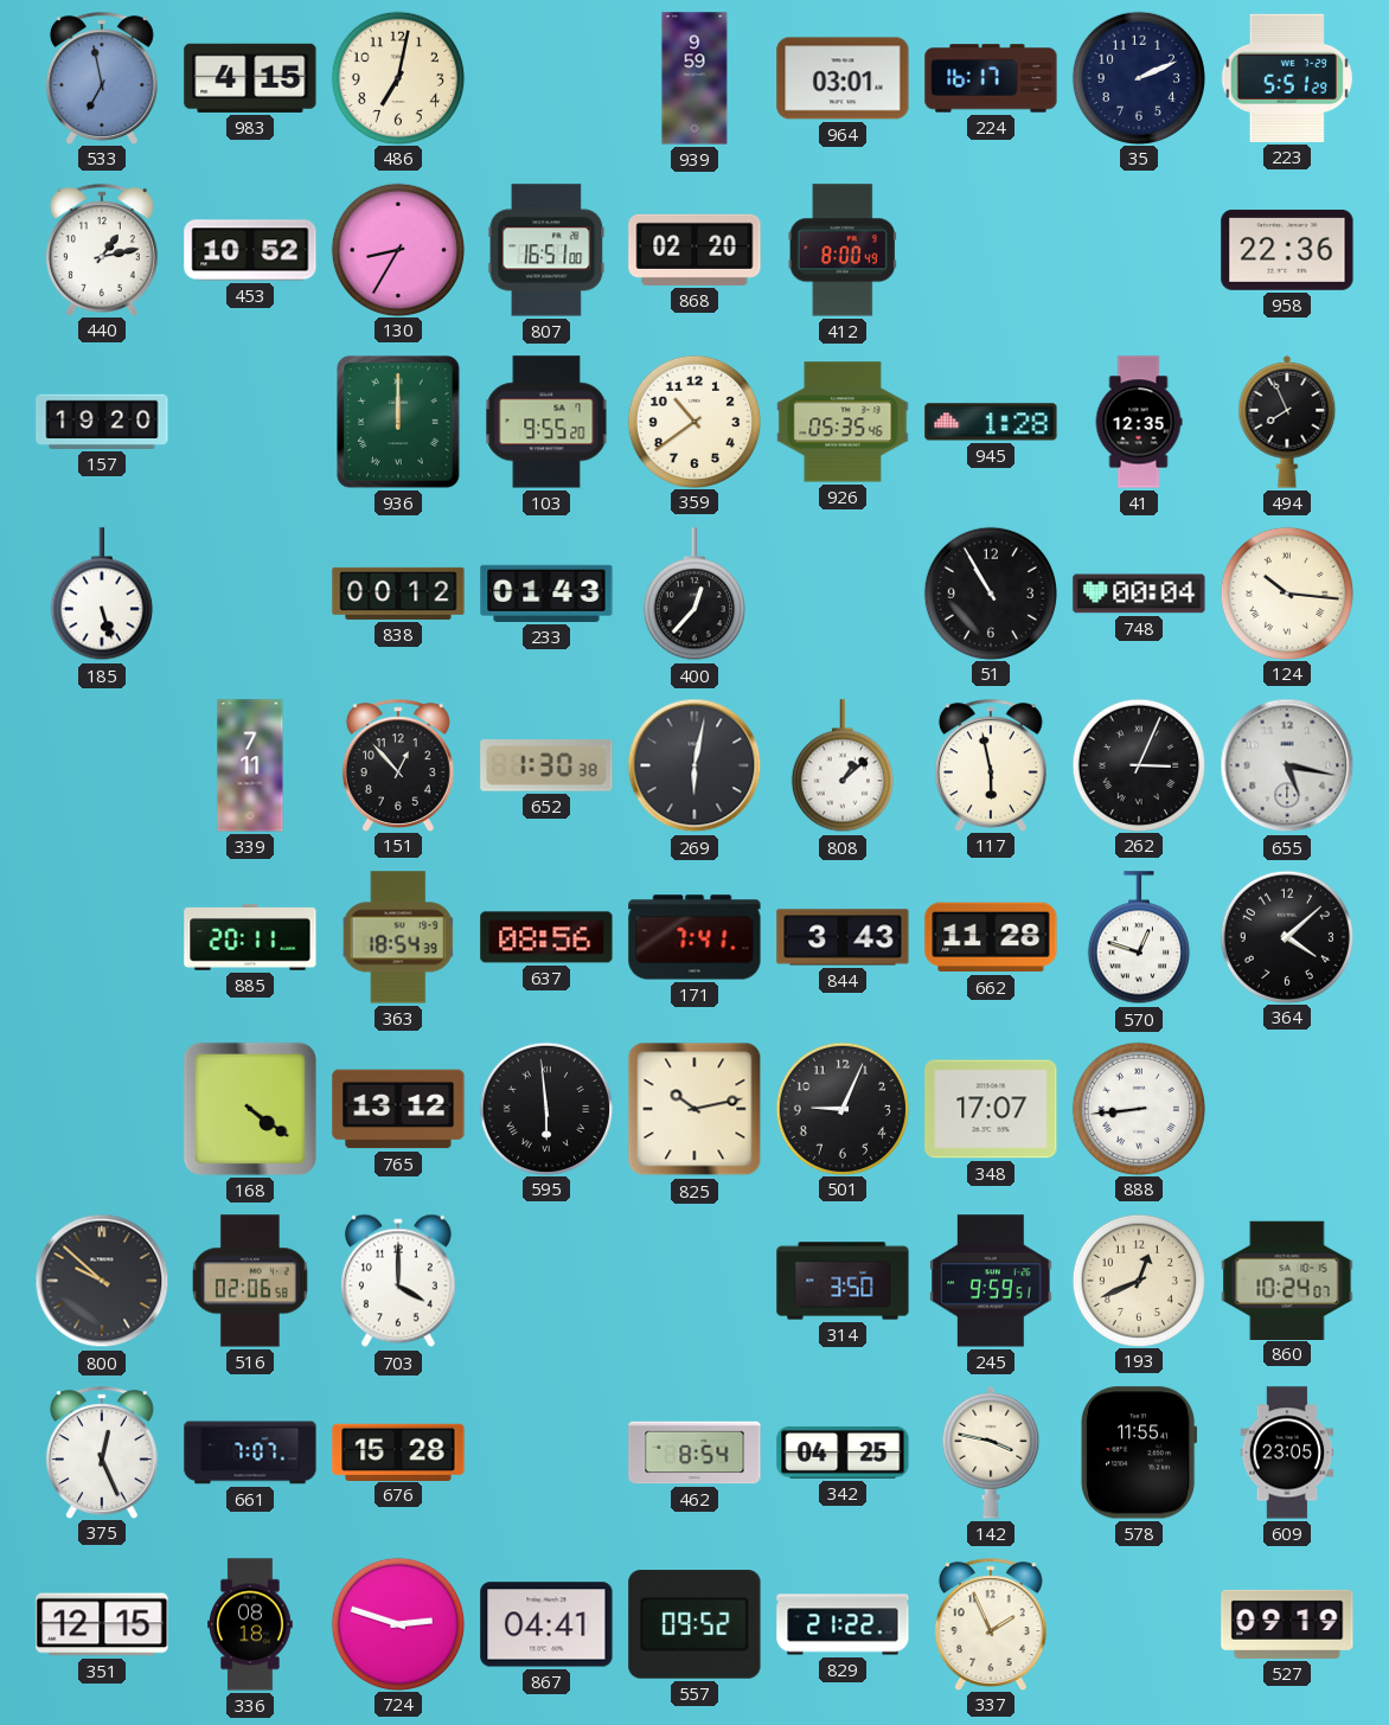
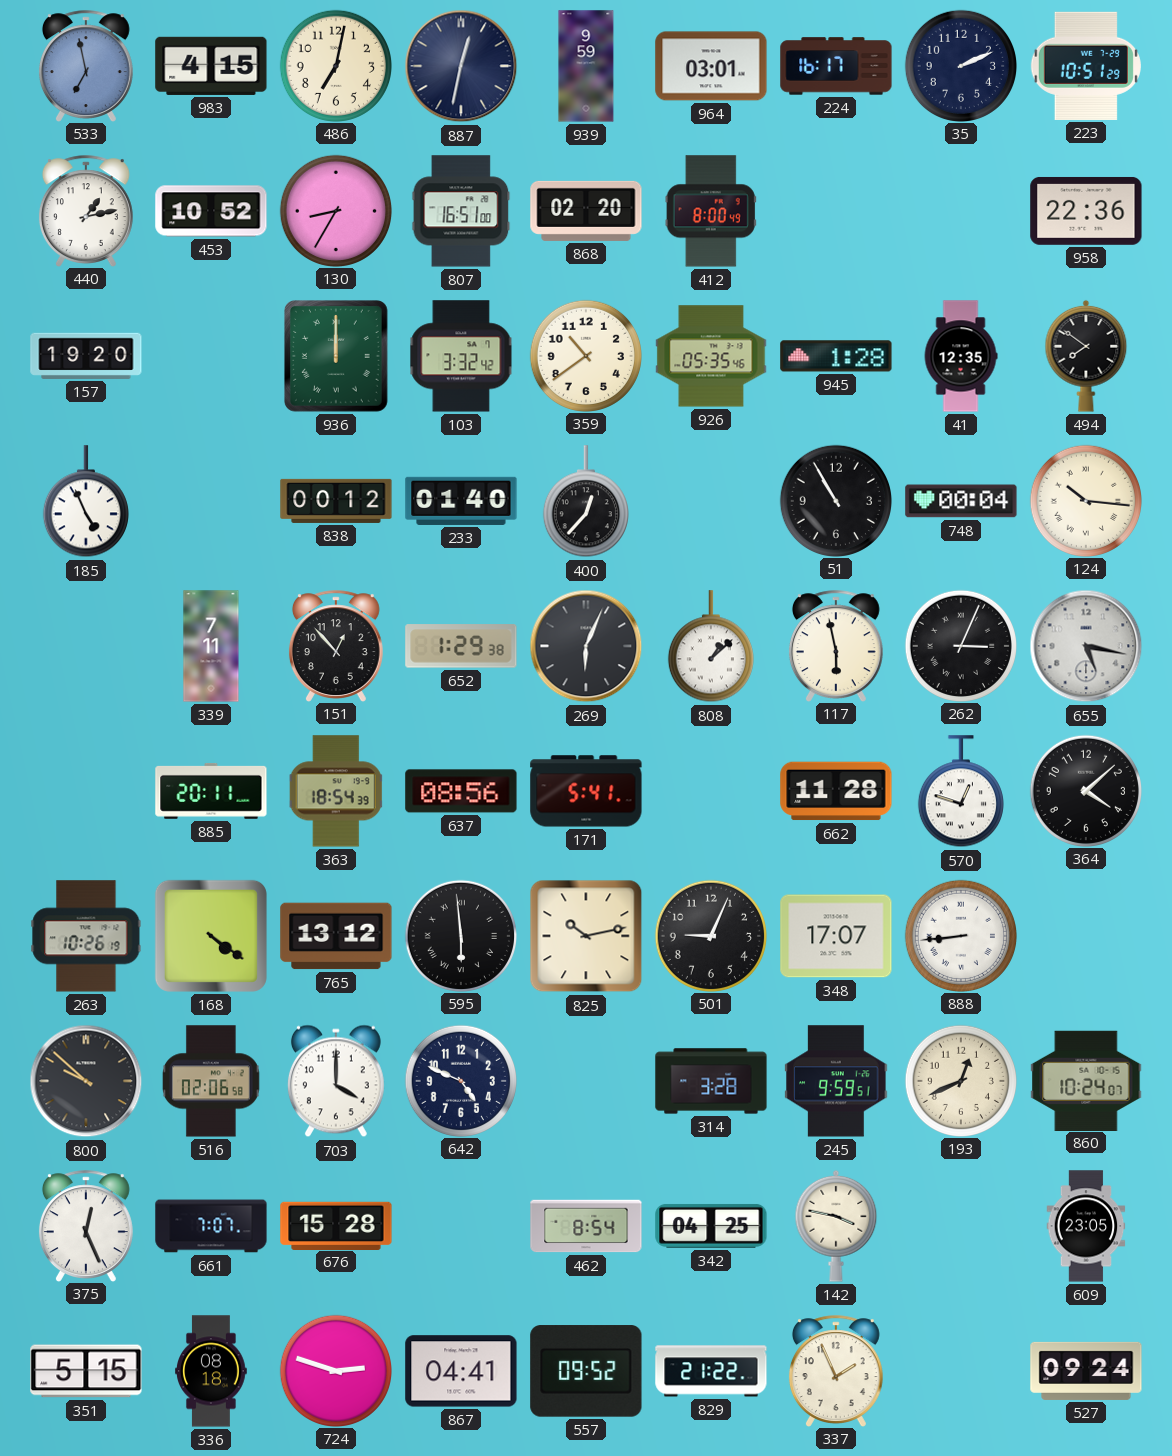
887: none -> 12:32 (461, 66)
223: 5:51 -> 10:51 (1086, 66)
103: 9:55 -> 3:32 (461, 356)
494: 7:56 -> 7:51 (1086, 356)
185: 5:27 -> 4:56 (86, 502)
233: 01:43 -> 01:40 (461, 501)
652: 1:30 -> 1:29 (461, 646)
269: 6:02 -> 6:04 (586, 646)
171: 7:41 -> 5:41 (586, 791)
844: 3:43 -> none (843, 937)
263: none -> 10:26 (86, 936)
642: none -> 4:49 (460, 1080)
314: 3:50 -> 3:28 (711, 1081)
578: 11:55 -> none (1140, 1453)
351: 12:15 -> 5:15 (86, 1371)
527: 09:19 -> 09:24 (1086, 1371)
